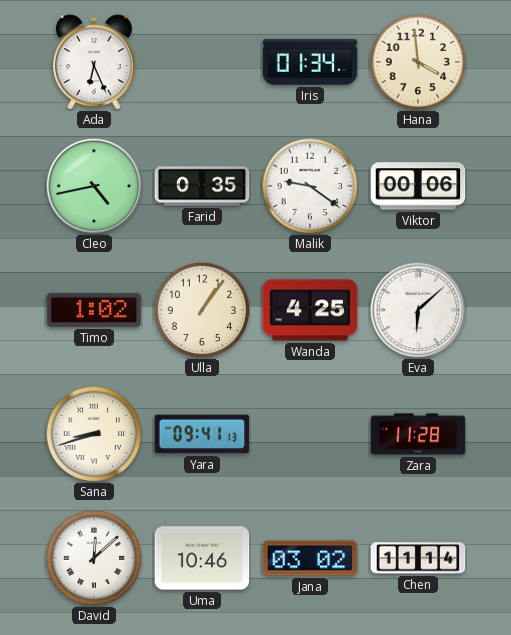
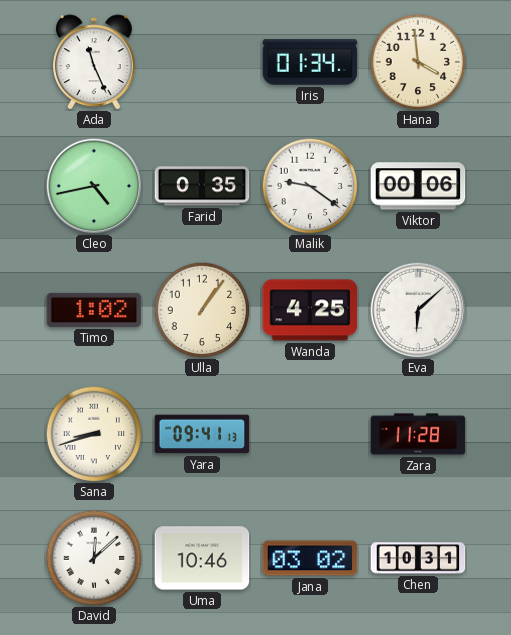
Ada: 6:26 -> 11:26 (95, 62)
Chen: 11:14 -> 10:31 (418, 558)
